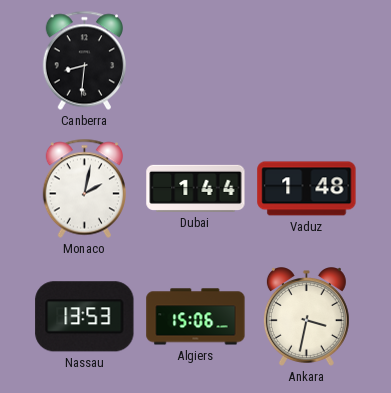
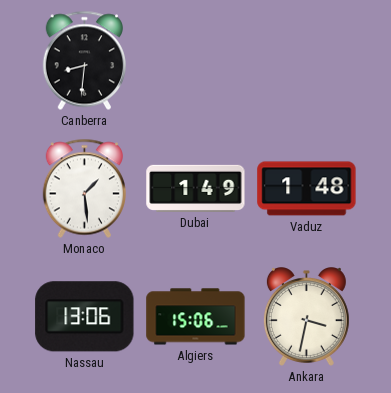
Monaco: 2:02 -> 1:29 (84, 189)
Dubai: 1:44 -> 1:49 (196, 188)
Nassau: 13:53 -> 13:06 (85, 317)
